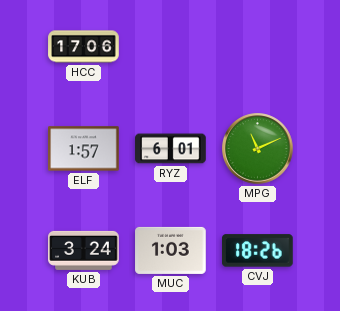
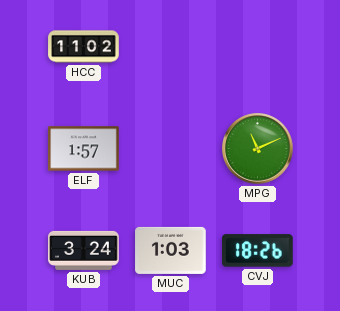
HCC: 17:06 -> 11:02 (84, 47)
RYZ: 6:01 -> none (171, 149)
